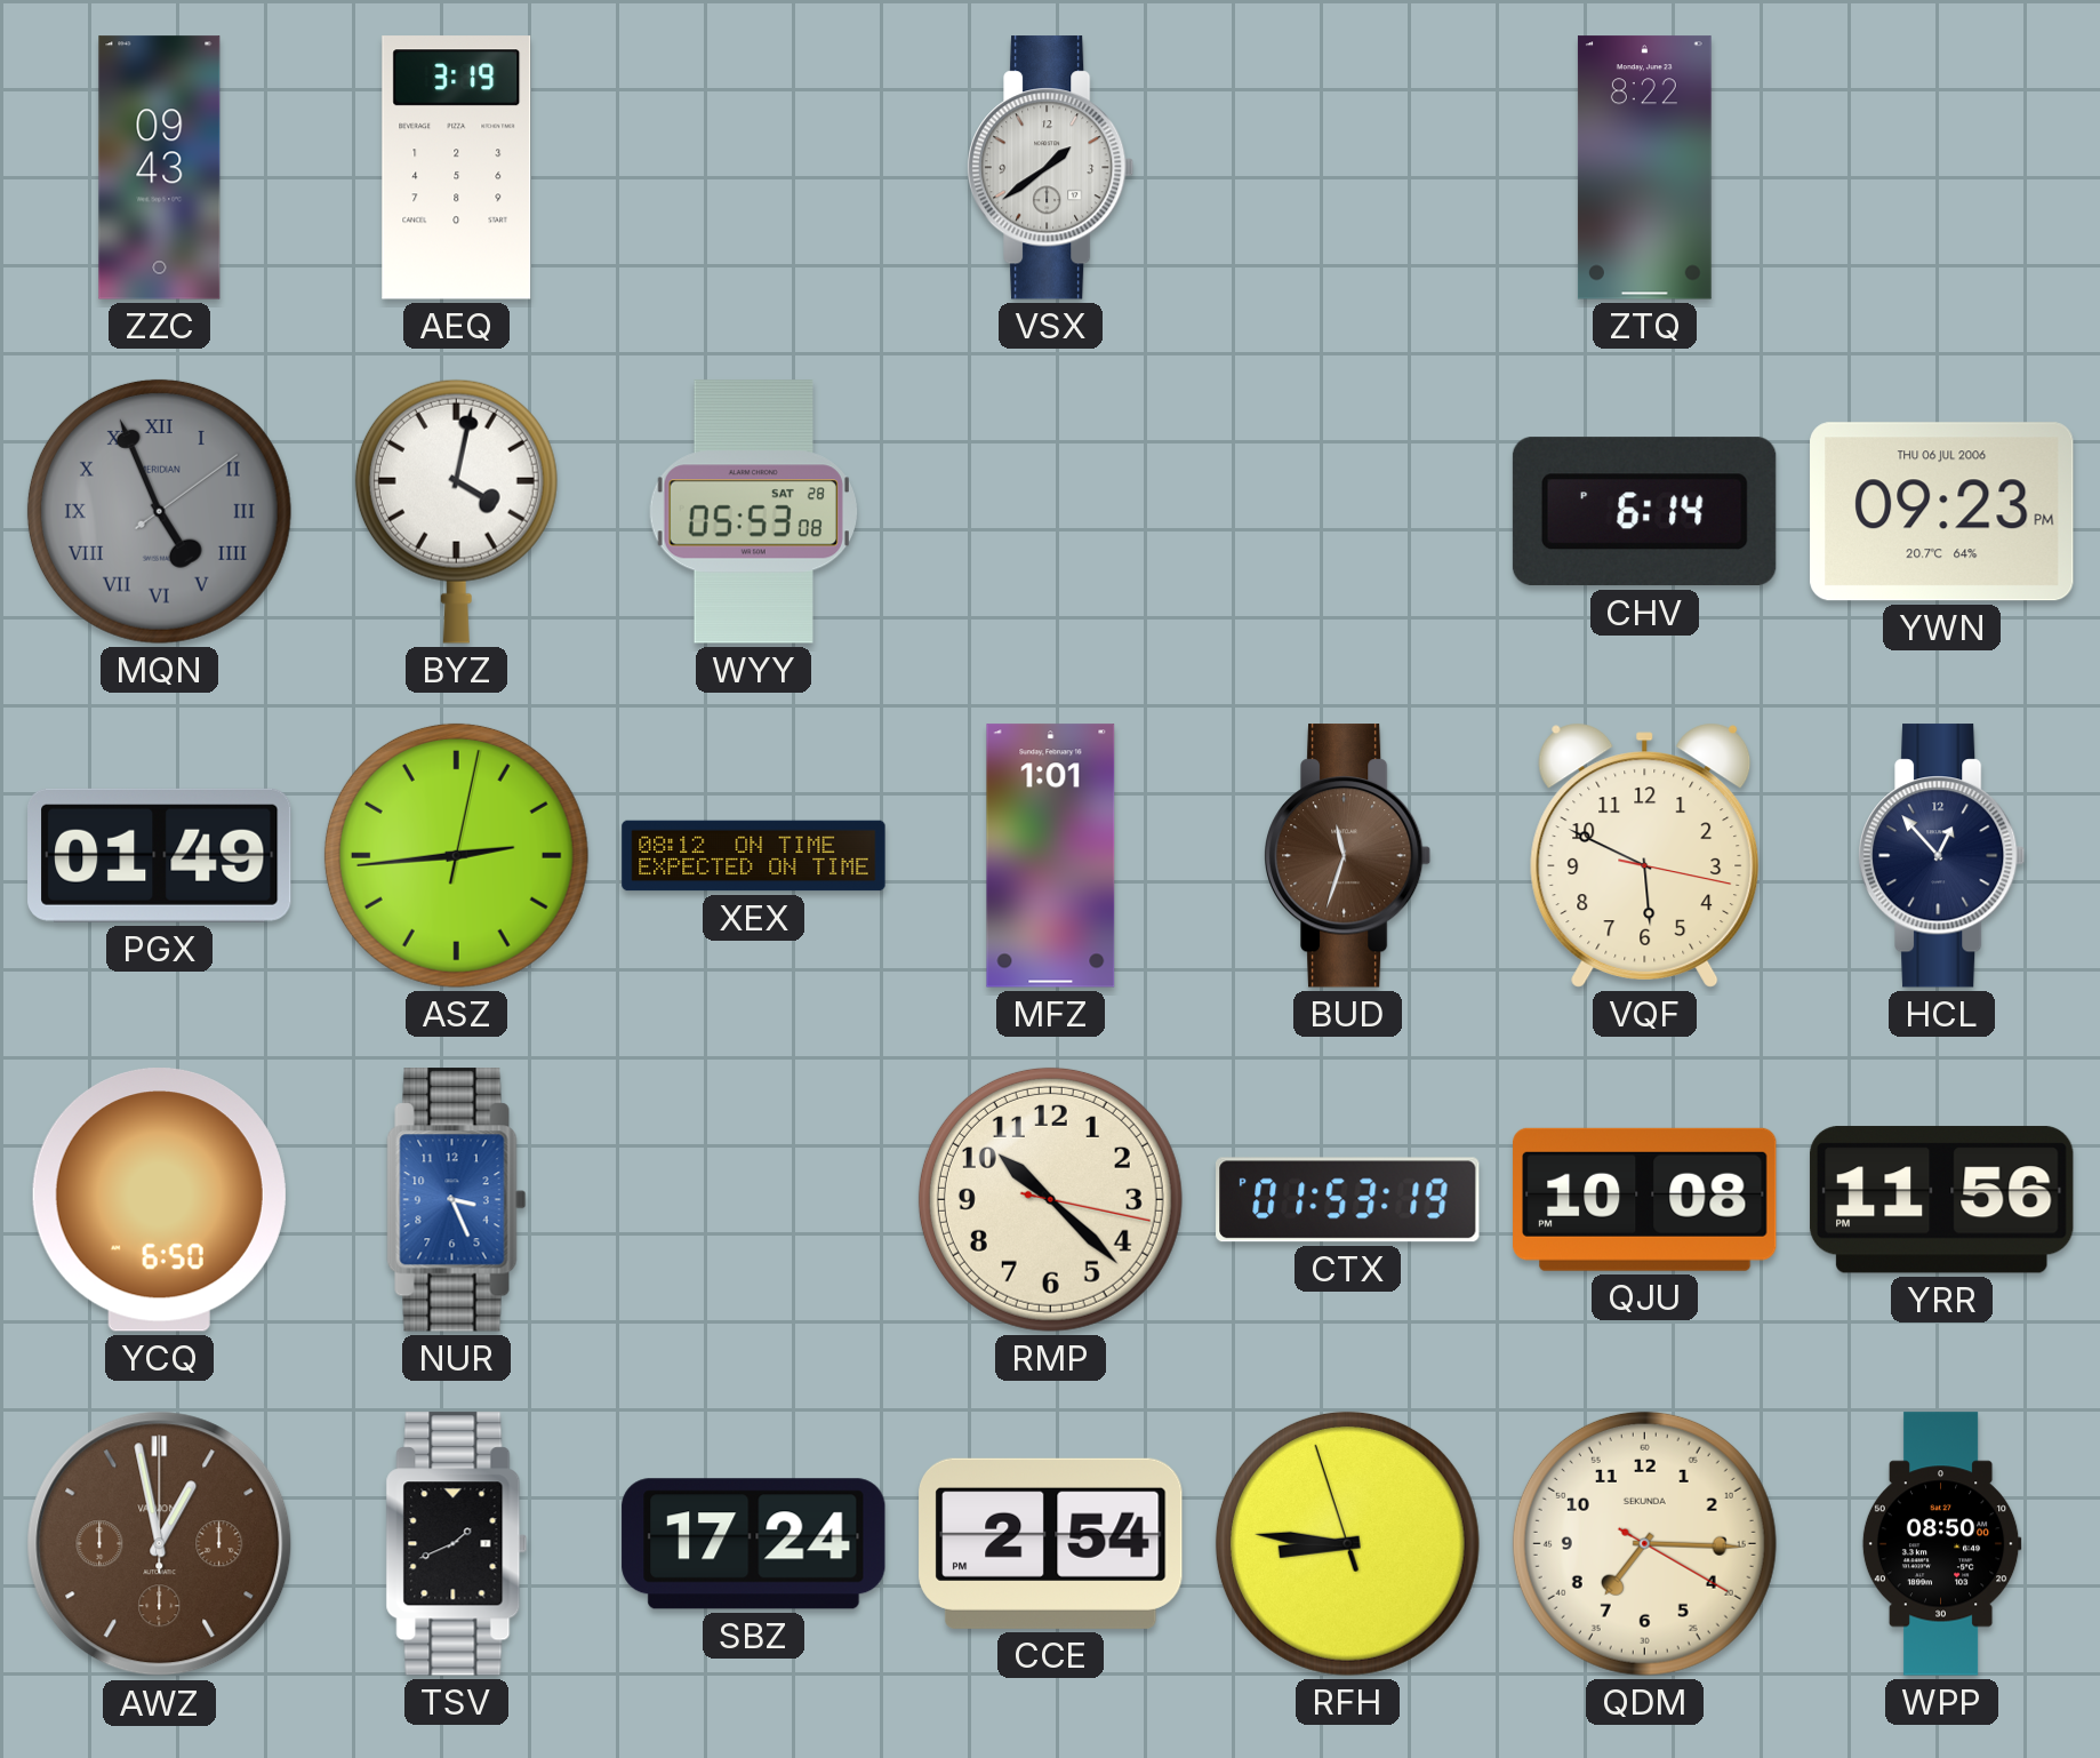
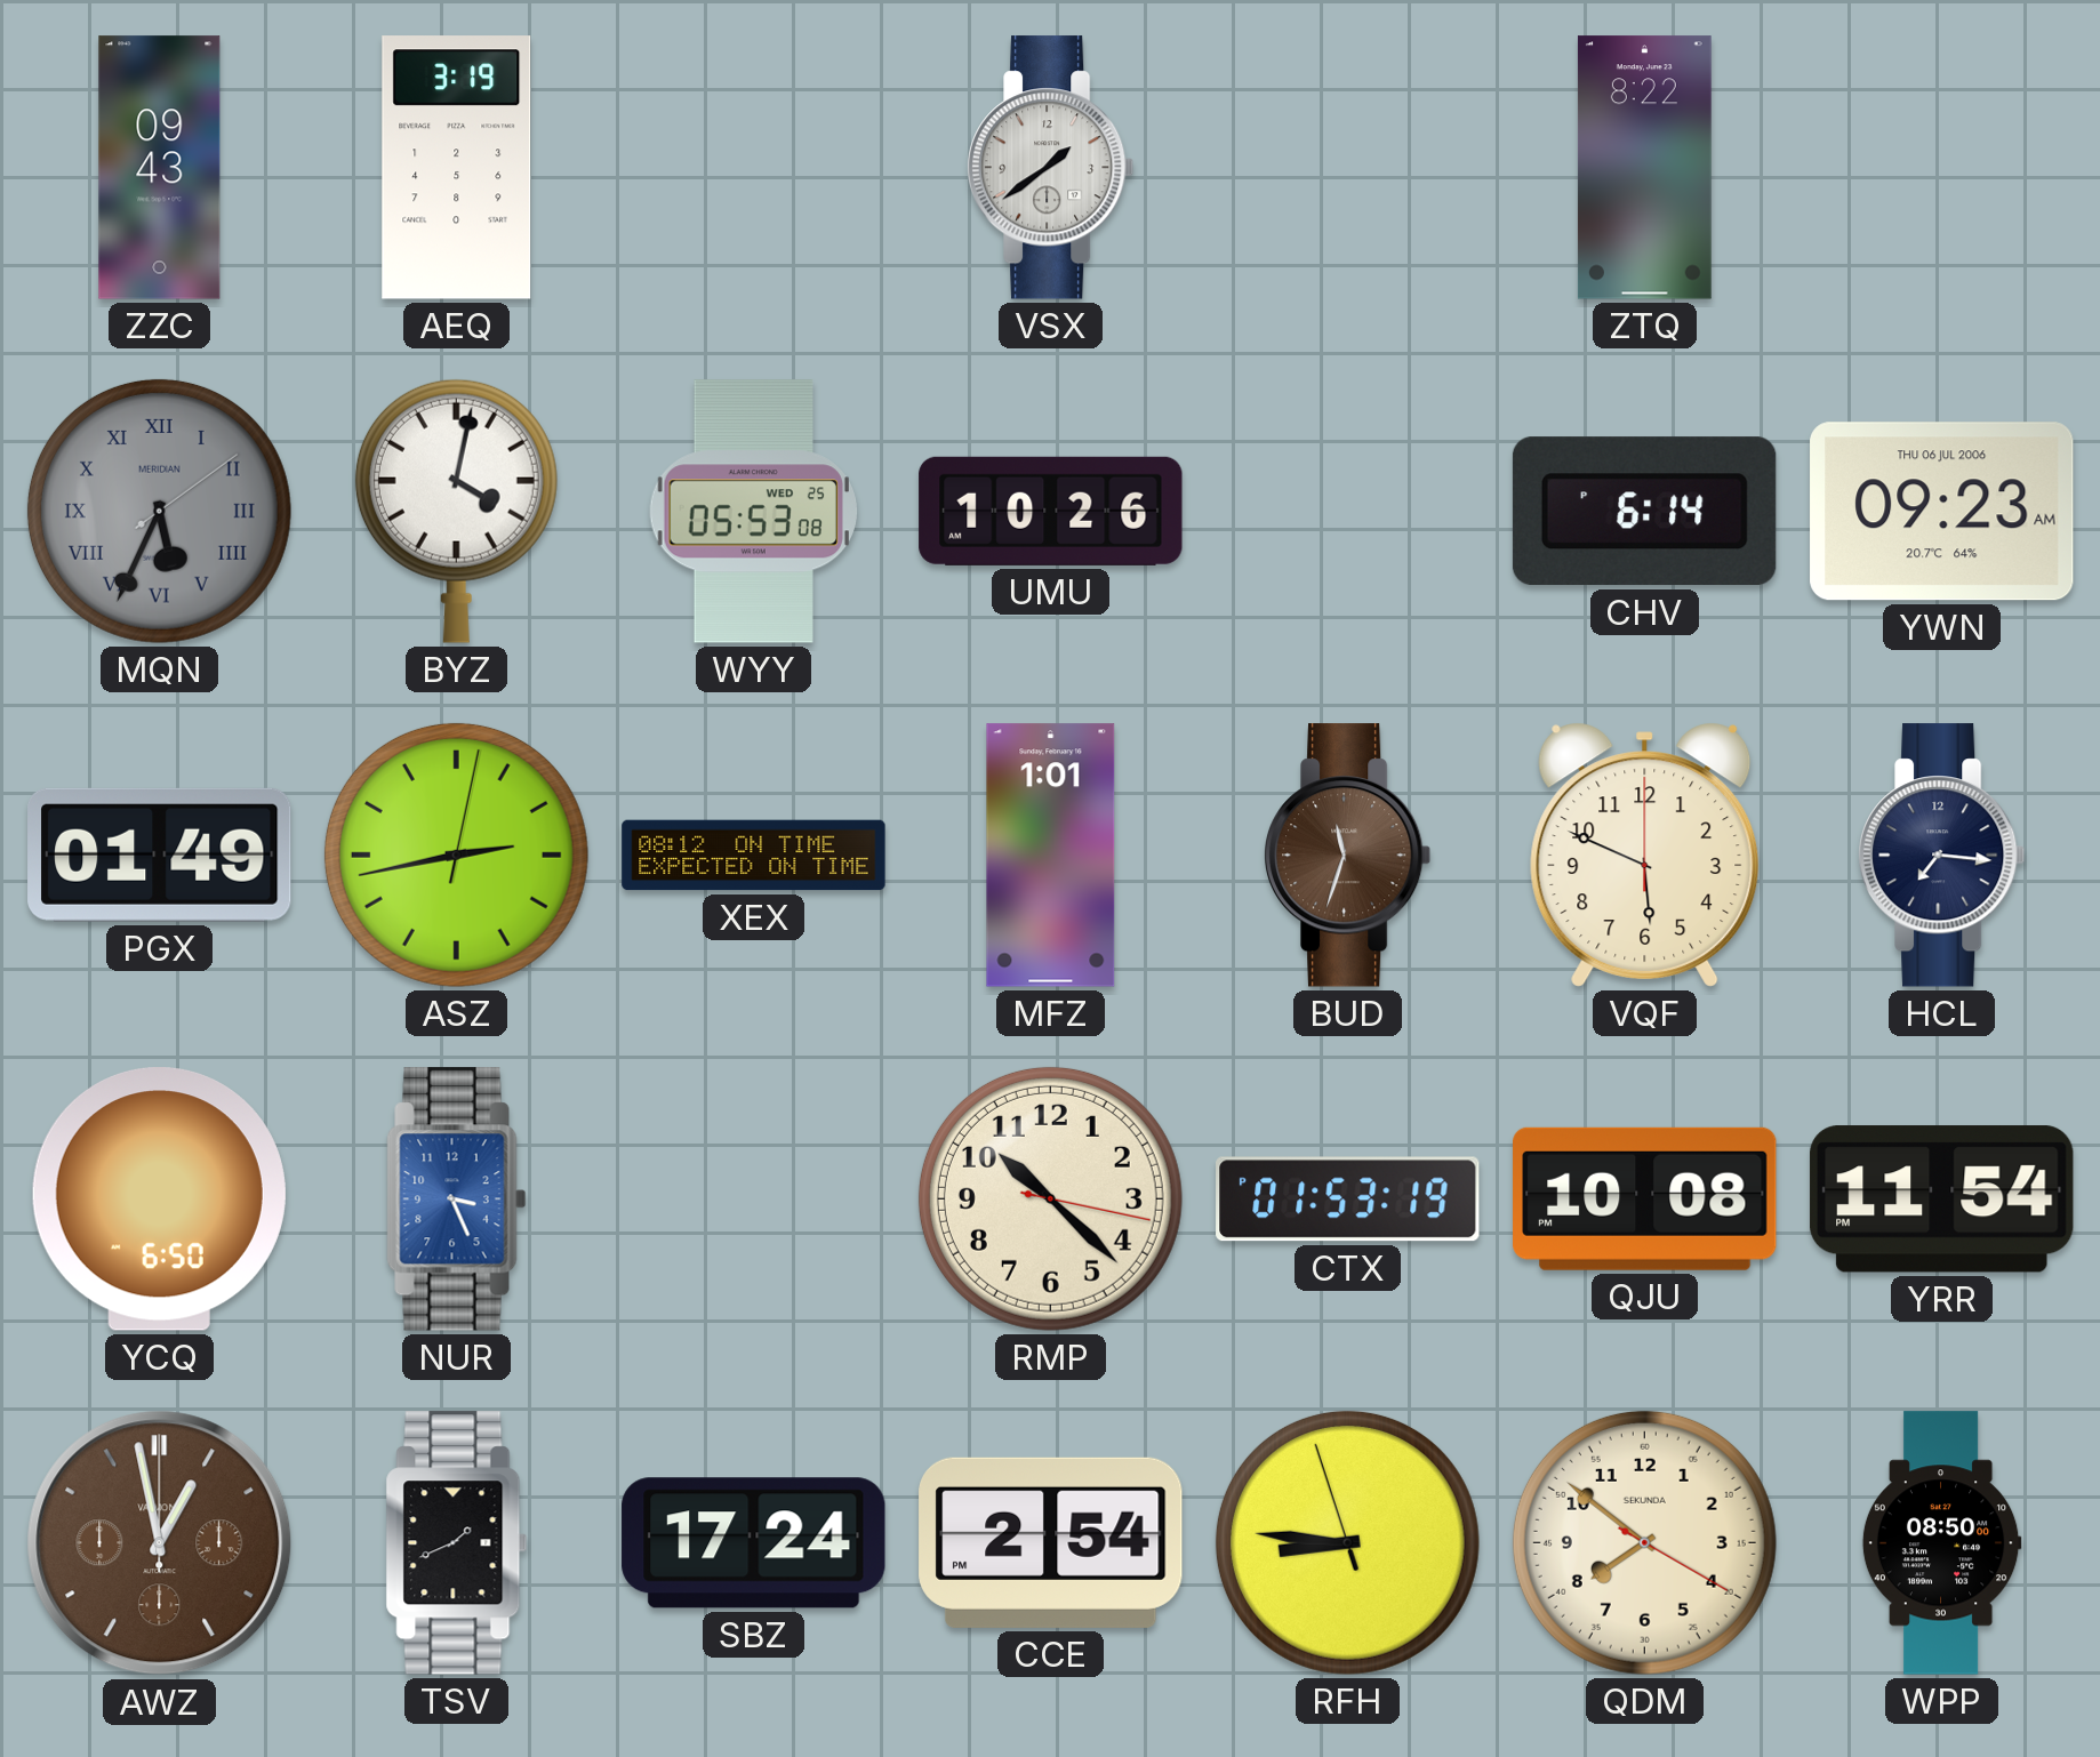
MQN: 4:56 -> 5:34 (159, 511)
WYY date: SAT 28 -> WED 25 (753, 512)
UMU: none -> 10:26 (1051, 511)
YWN: 09:23 PM -> 09:23 AM (1942, 512)
ASZ: 2:44 -> 2:43 (456, 855)
VQF: 5:49:17 -> 5:49:00 (1645, 855)
HCL: 12:53 -> 7:16 (1942, 856)
YRR: 11:56 -> 11:54 (1942, 1200)
QDM: 7:15 -> 7:51 (1644, 1542)
